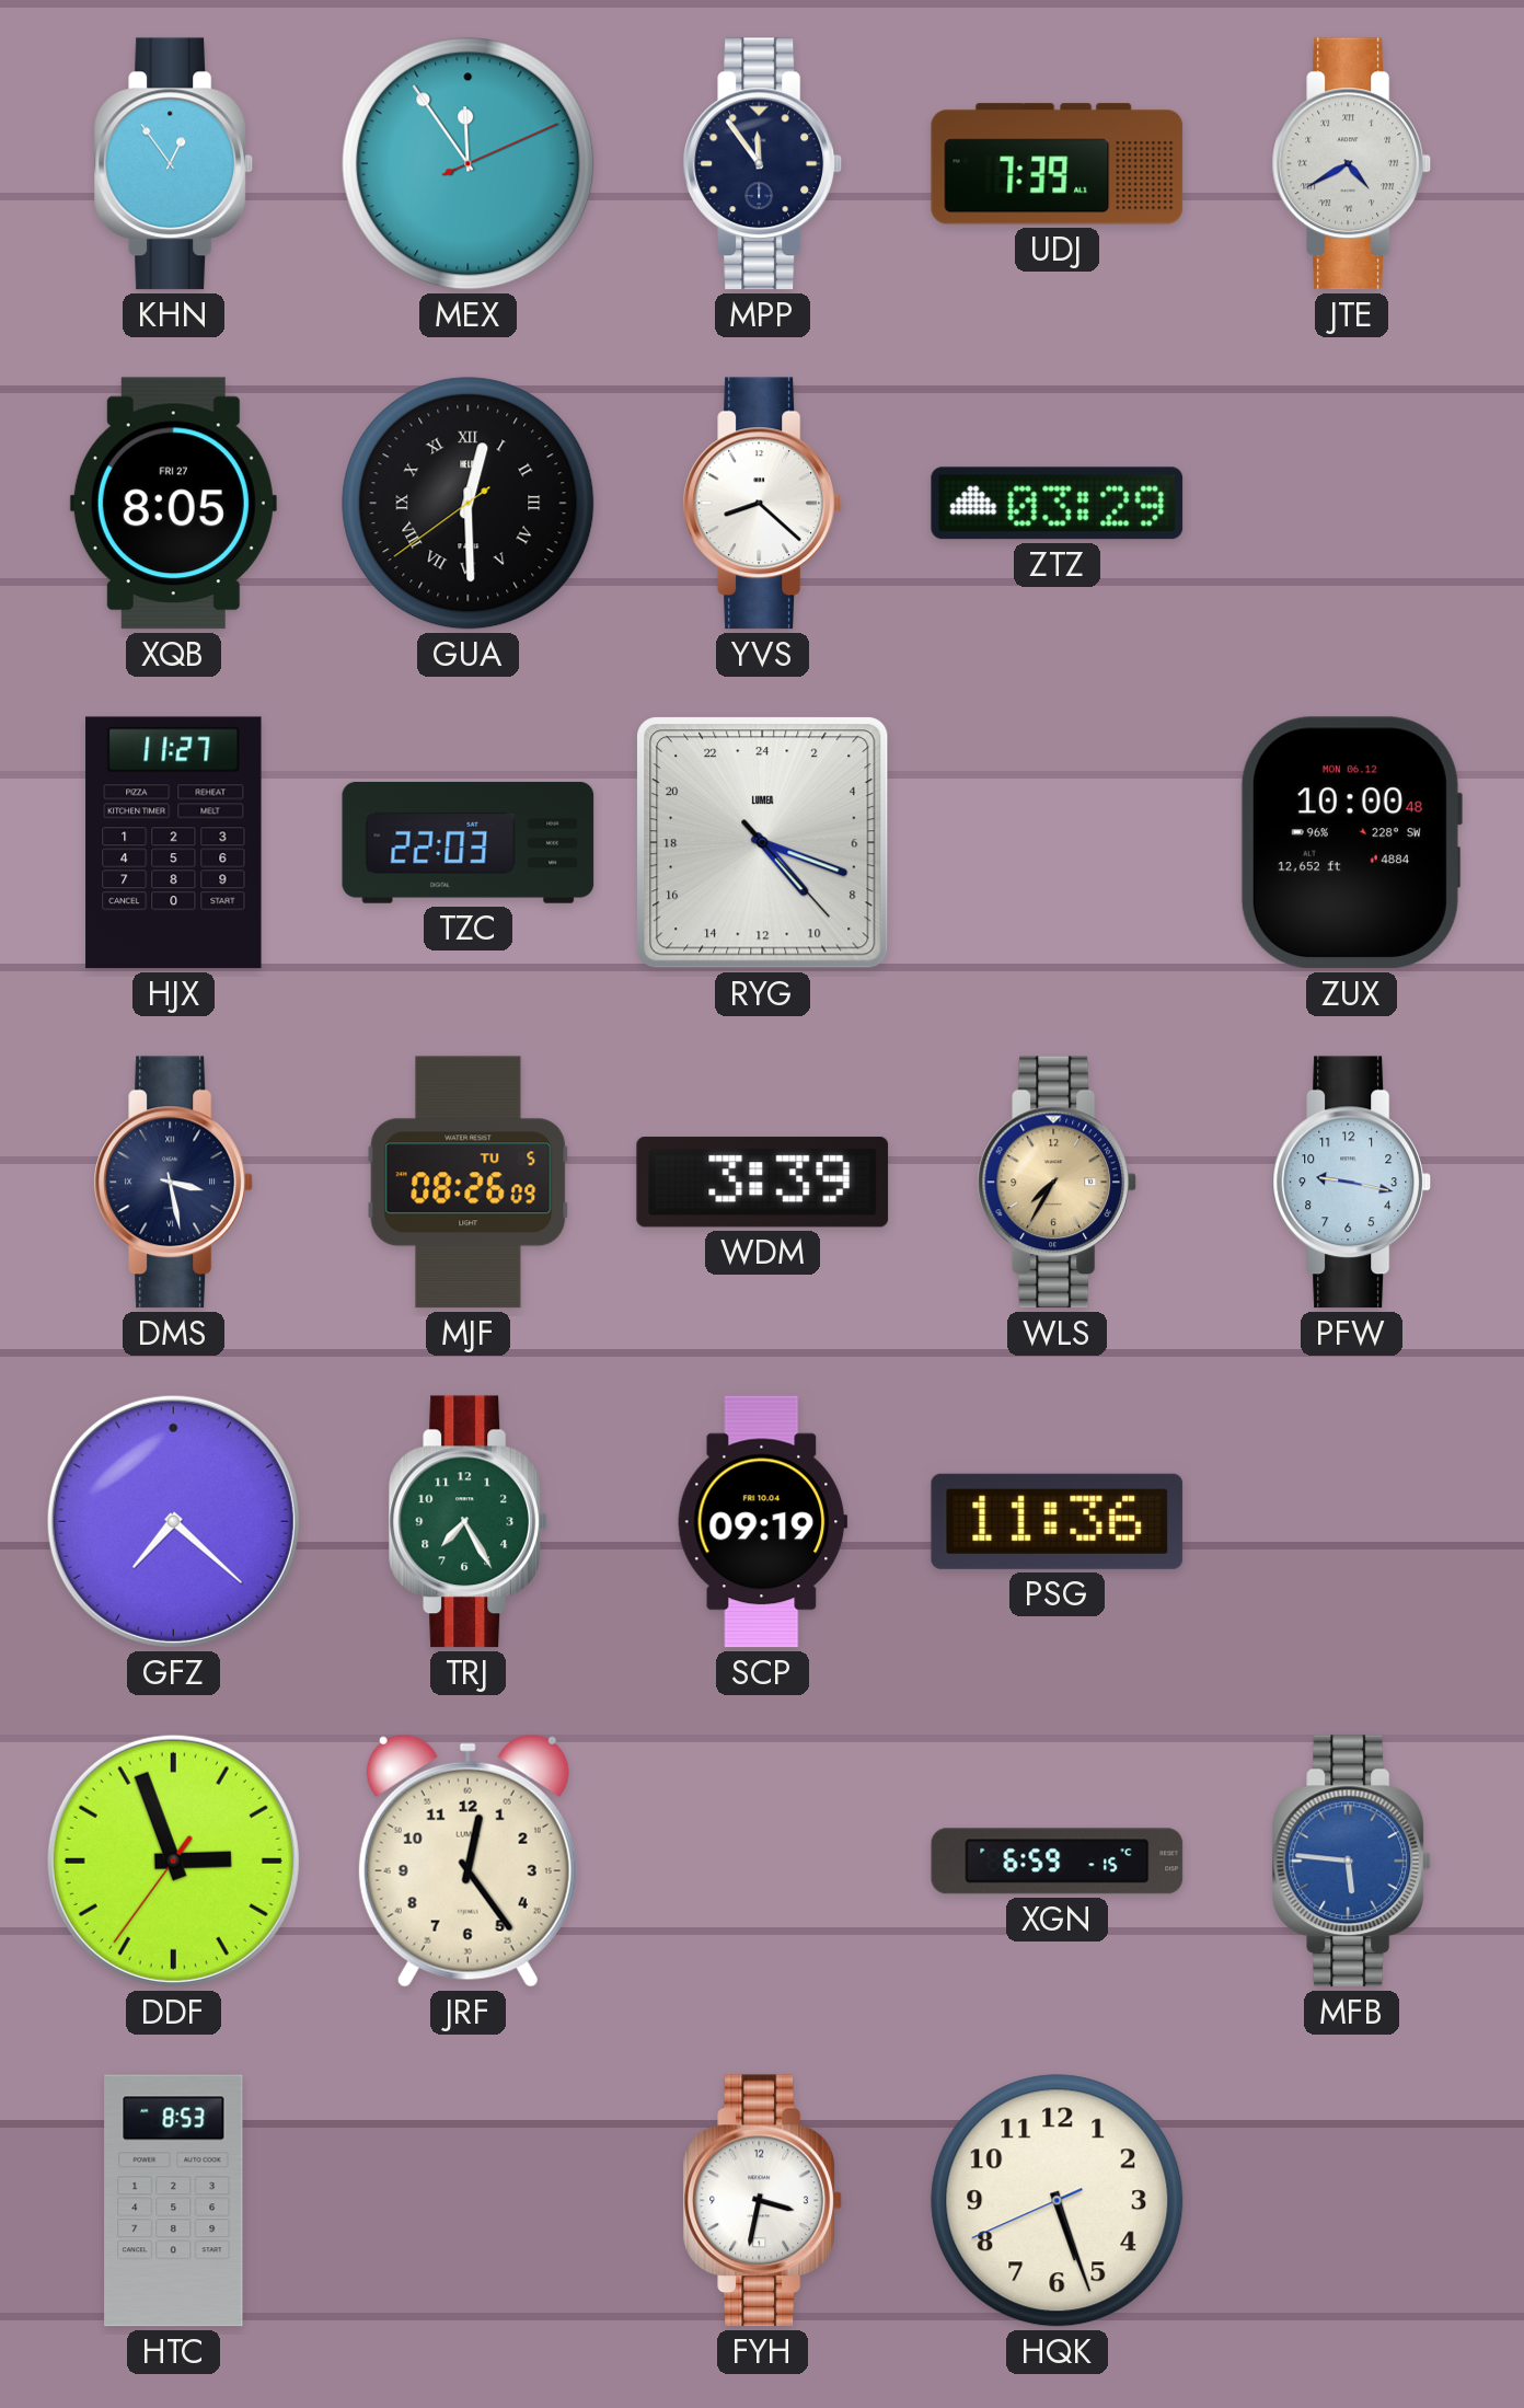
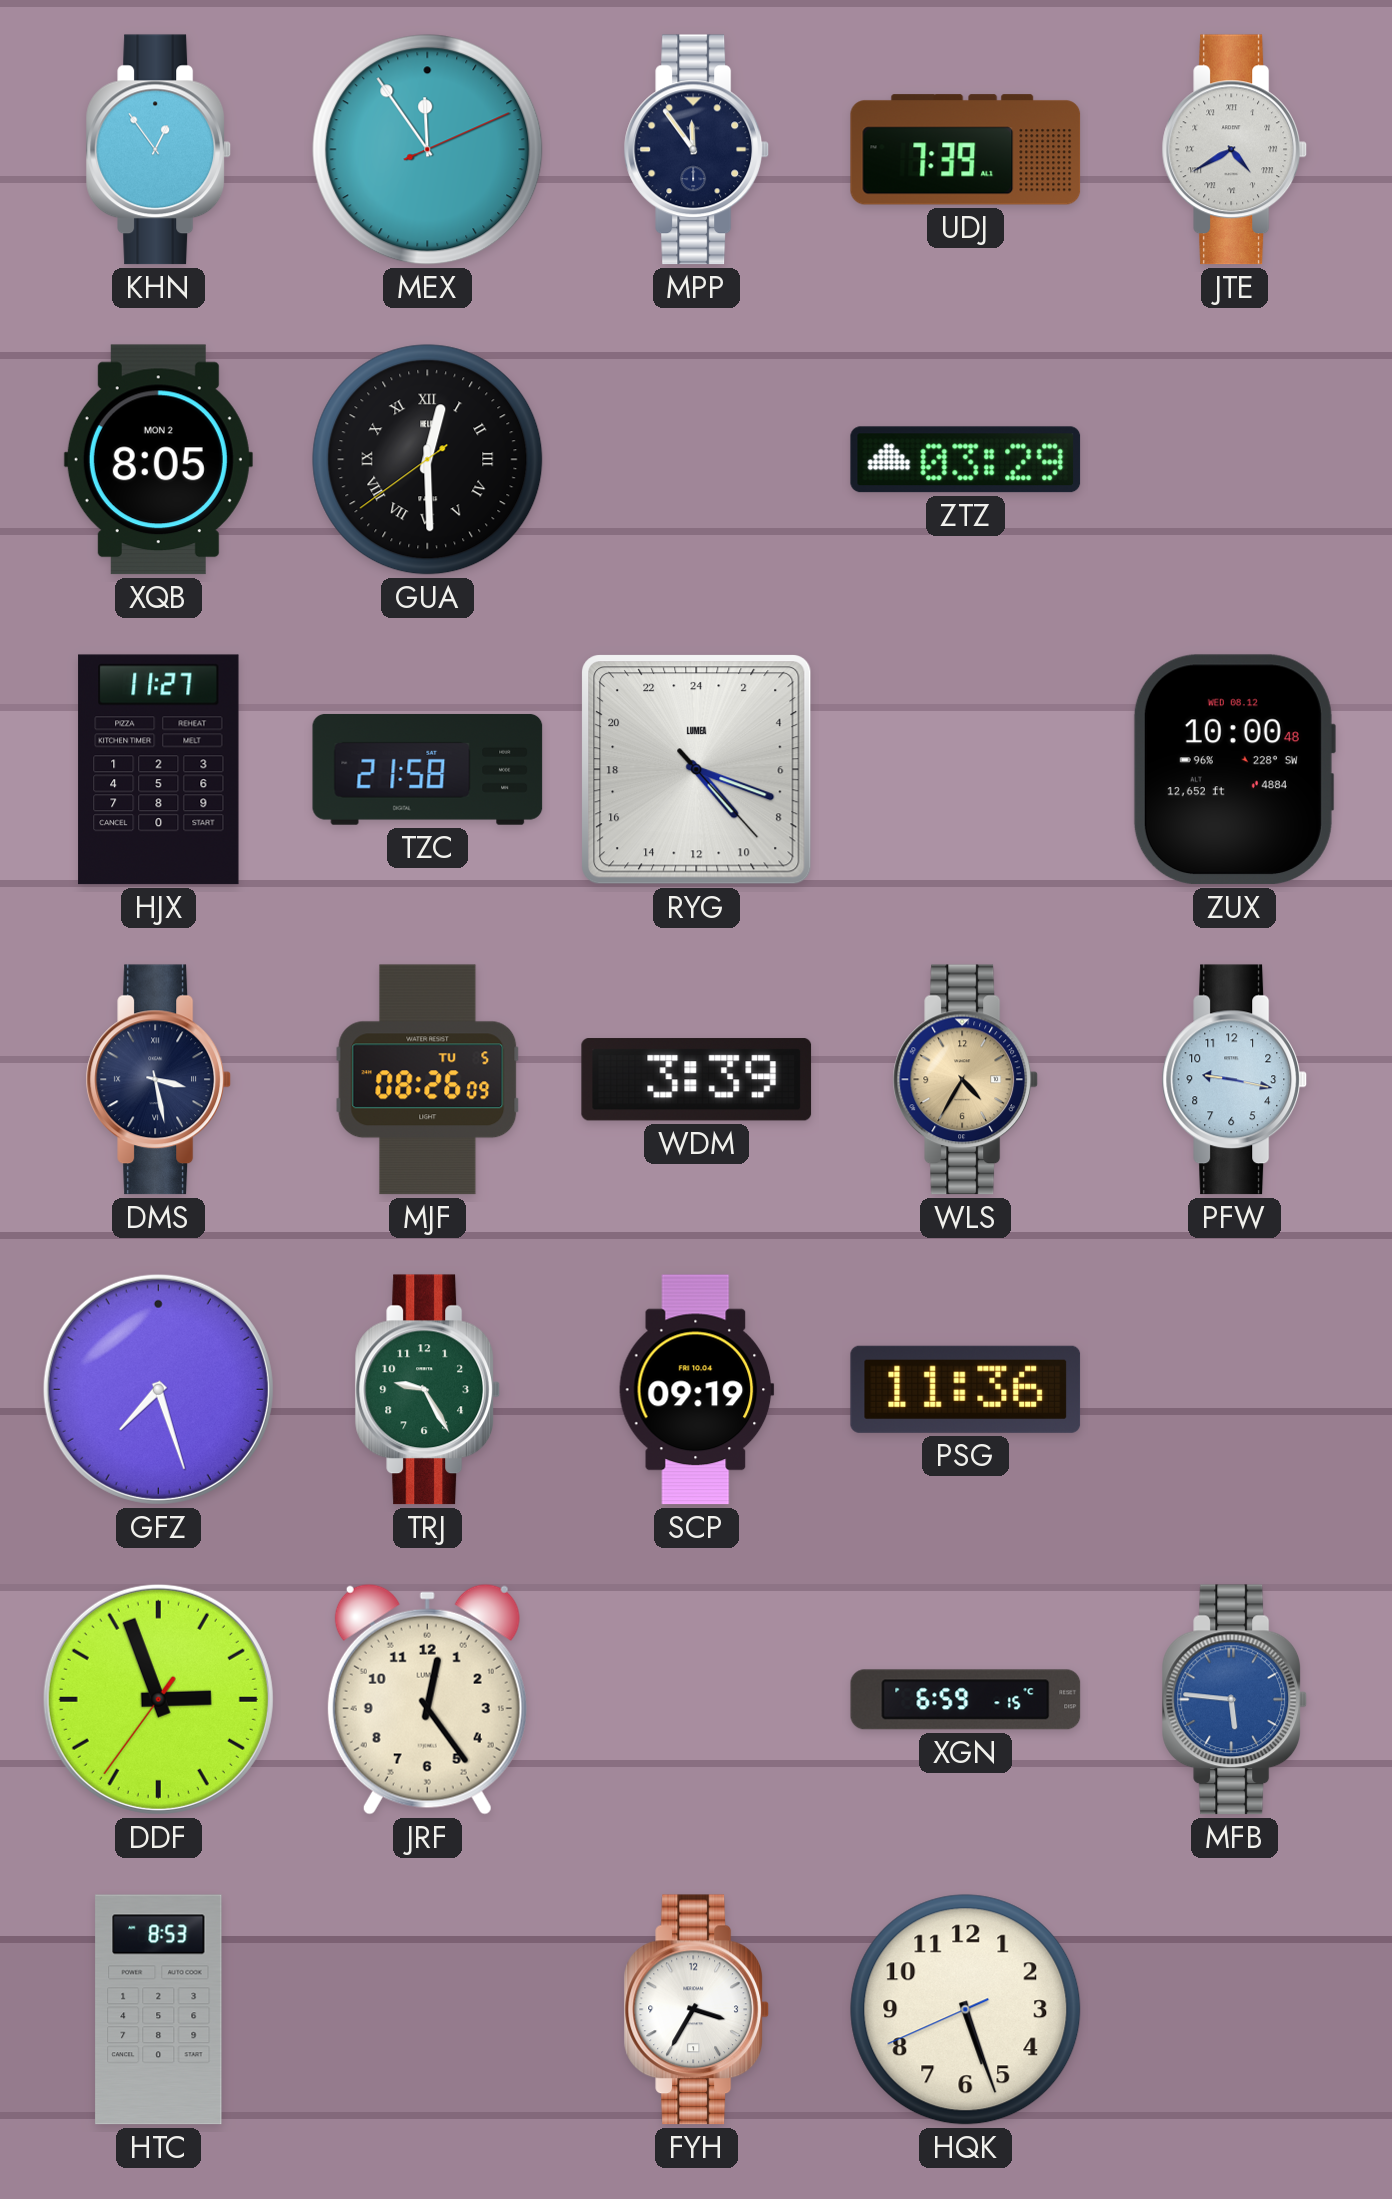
XQB date: FRI 27 -> MON 2 (158, 460)
YVS: 8:22 -> none (763, 504)
TZC: 22:03 -> 21:58 (428, 769)
ZUX date: MON 06.12 -> WED 08.12 (1234, 770)
WLS: 7:35 -> 4:35 (966, 1080)
GFZ: 7:22 -> 7:27 (158, 1389)
TRJ: 7:25 -> 9:25 (428, 1390)
FYH: 3:32 -> 3:35 (697, 2010)
